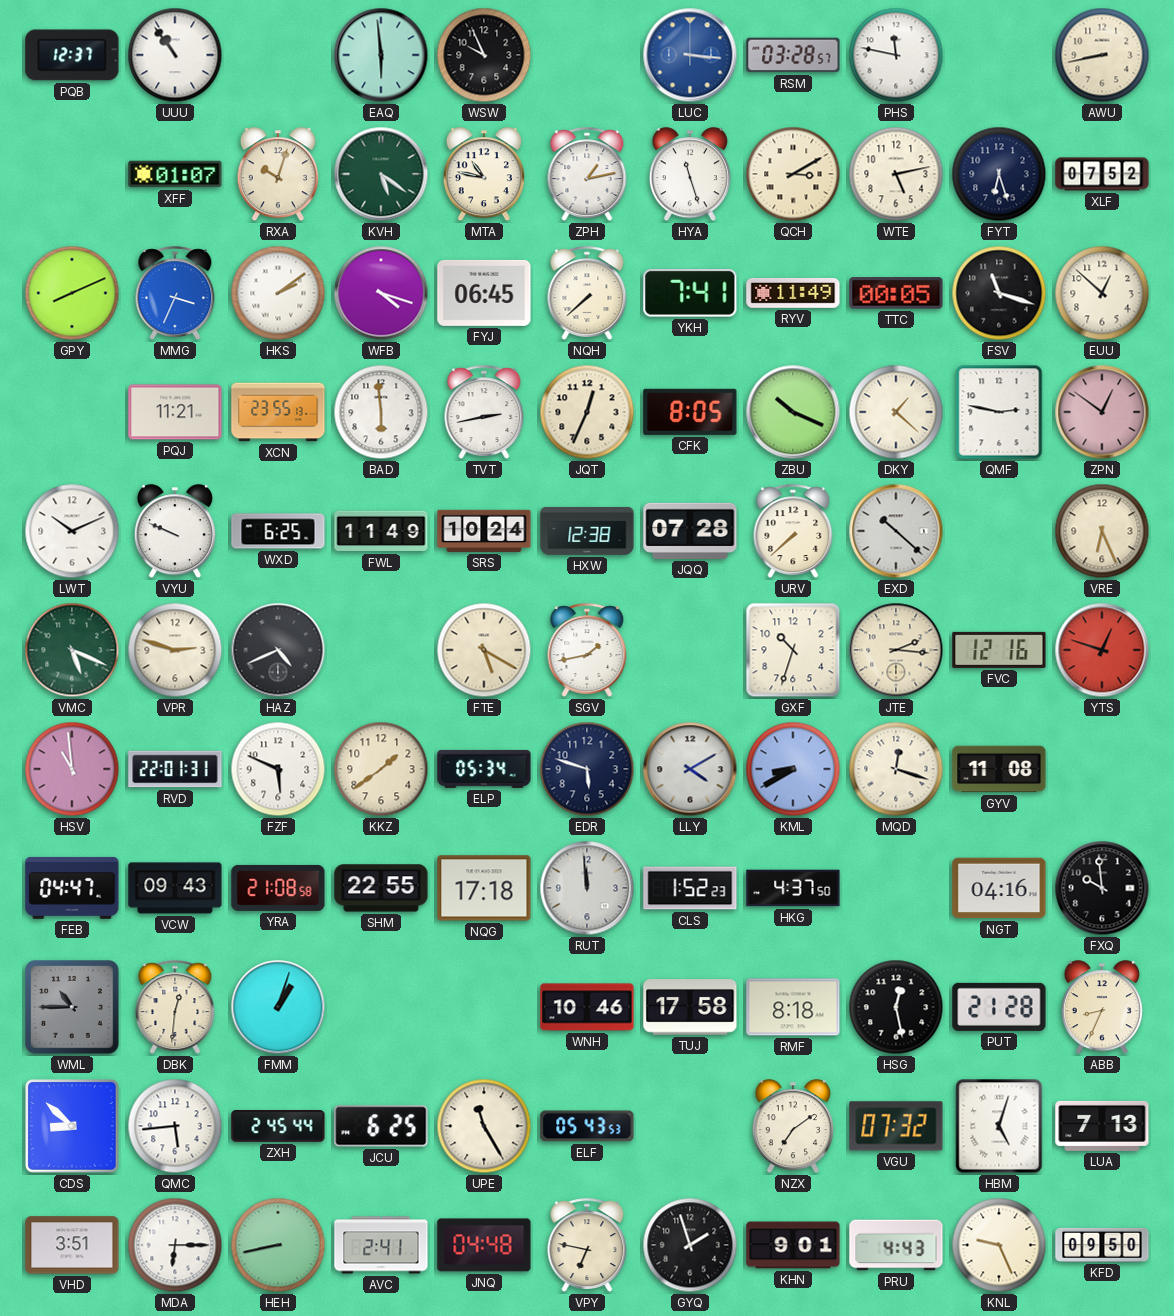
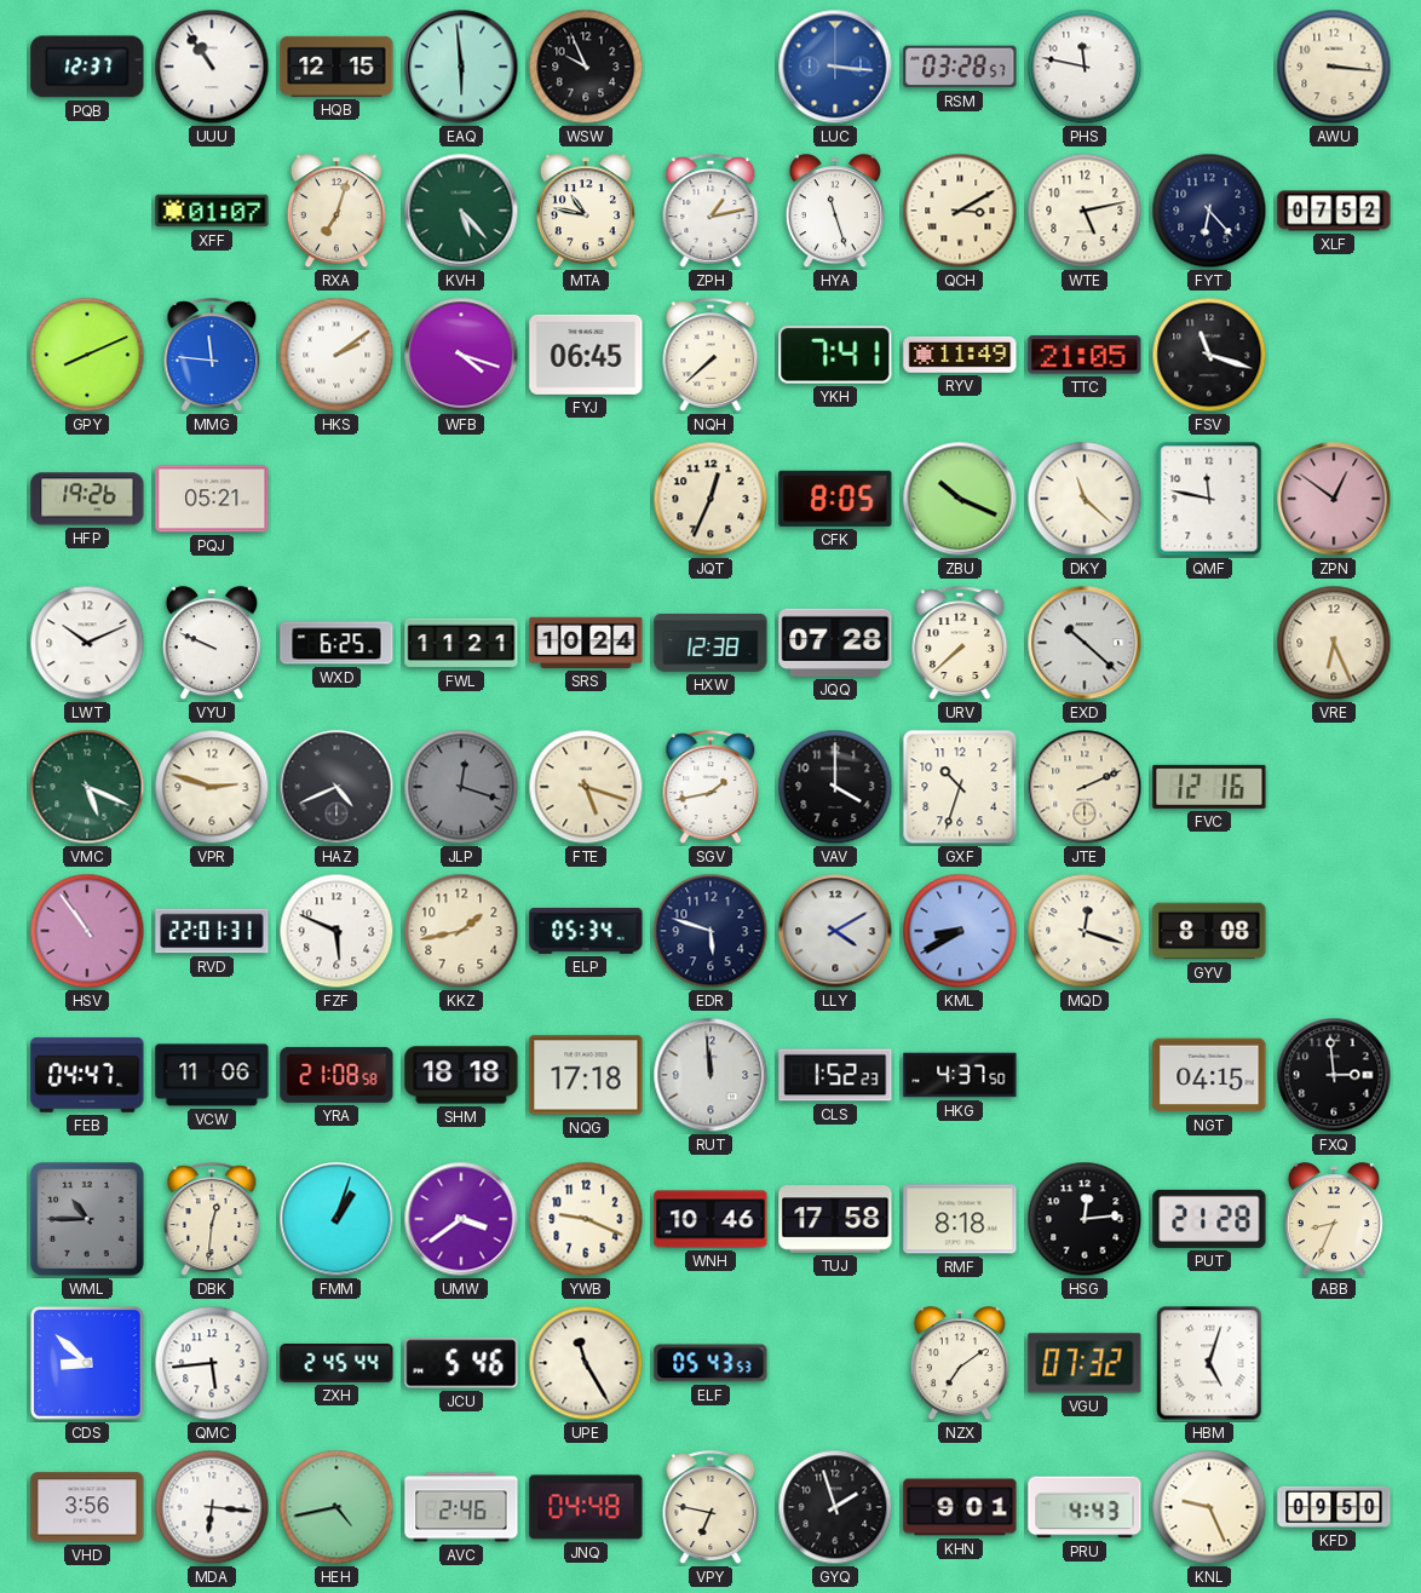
HQB: none -> 12:15 (336, 67)
AWU: 8:43 -> 3:16 (1334, 67)
RXA: 10:03 -> 7:03 (336, 212)
KVH: 5:21 -> 5:23 (461, 211)
FYT: 6:27 -> 6:23 (1209, 211)
MMG: 3:34 -> 11:46 (212, 355)
TTC: 00:05 -> 21:05 (1085, 355)
EUU: 12:52 -> none (1102, 293)
HFP: none -> 19:26 (87, 499)
PQJ: 11:21 -> 05:21 (212, 499)
XCN: 23:55 -> none (278, 412)
BAD: 5:59 -> none (381, 412)
TVT: 2:43 -> none (484, 412)
DKY: 1:22 -> 11:22 (1085, 499)
QMF: 2:47 -> 11:47 (1209, 499)
FWL: 11:49 -> 11:21 (461, 643)
JLP: none -> 12:18 (461, 787)
FTE: 5:20 -> 5:18 (586, 787)
VAV: none -> 4:00 (835, 787)
JTE: 2:16 -> 2:11 (1085, 787)
YTS: 12:48 -> none (1102, 650)
HSV: 10:59 -> 10:54 (87, 931)
KKZ: 1:39 -> 1:43 (461, 931)
GYV: 11:08 -> 8:08 (1209, 931)
VCW: 09:43 -> 11:06 (212, 1075)
SHM: 22:55 -> 18:18 (461, 1075)
NGT: 04:16 -> 04:15 (1209, 1075)
FXQ: 9:59 -> 2:59 (1334, 1075)
UMW: none -> 3:39 (461, 1219)
YWB: none -> 9:19 (586, 1219)
HSG: 12:28 -> 12:14 (1085, 1219)
JCU: 6:25 -> 5:46 (461, 1363)
LUA: 7:13 -> none (1102, 1126)
VHD: 3:51 -> 3:56 (87, 1507)
MDA: 6:15 -> 6:16 (212, 1507)
HEH: 8:43 -> 4:43 (336, 1507)
AVC: 2:41 -> 2:46 (461, 1507)
